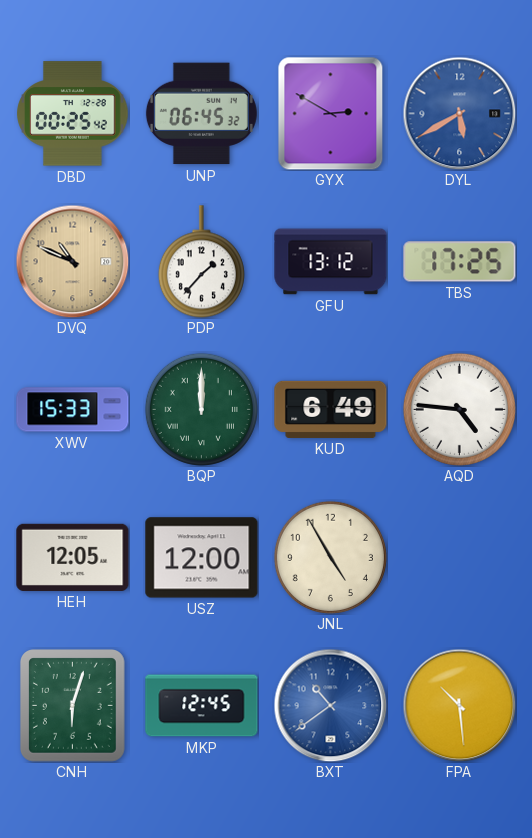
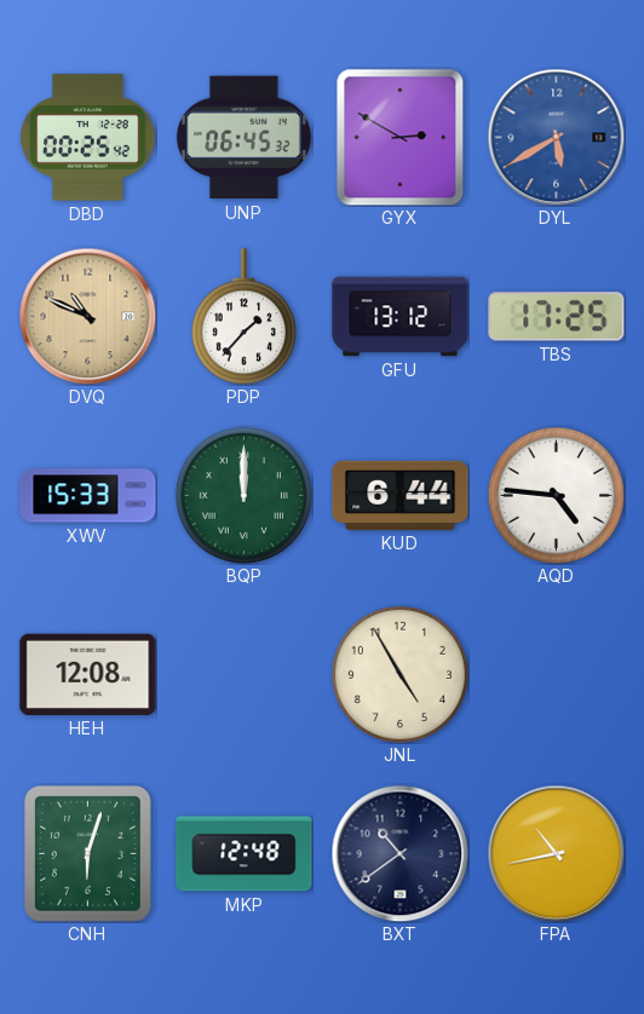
KUD: 6:49 -> 6:44 (401, 495)
HEH: 12:05 -> 12:08 (88, 674)
USZ: 12:00 -> none (202, 558)
MKP: 12:45 -> 12:48 (245, 854)
BXT dial: blue -> navy (399, 853)
FPA: 10:29 -> 10:43 (556, 853)
